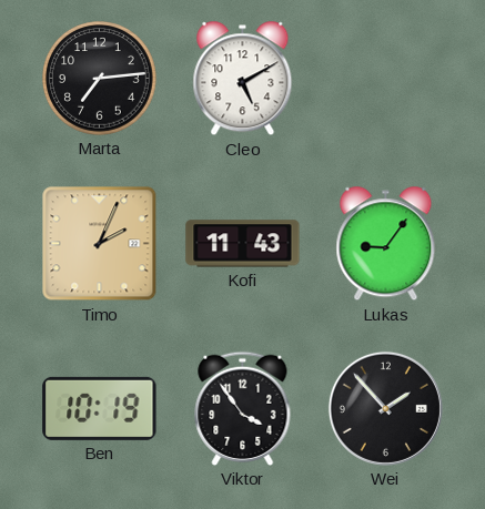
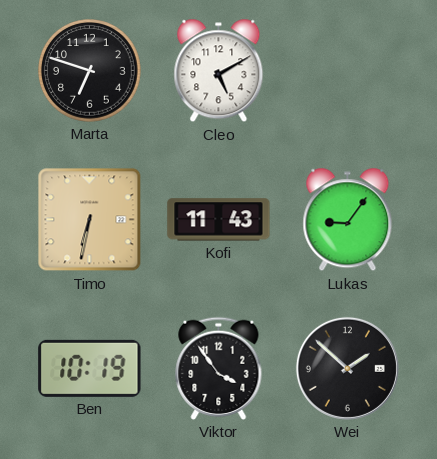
Marta: 7:14 -> 6:48 (90, 71)
Timo: 2:04 -> 6:32 (90, 220)
Wei: 1:53 -> 1:52 (347, 368)
